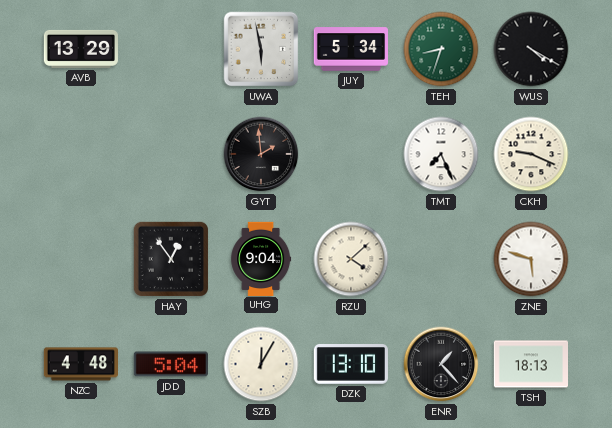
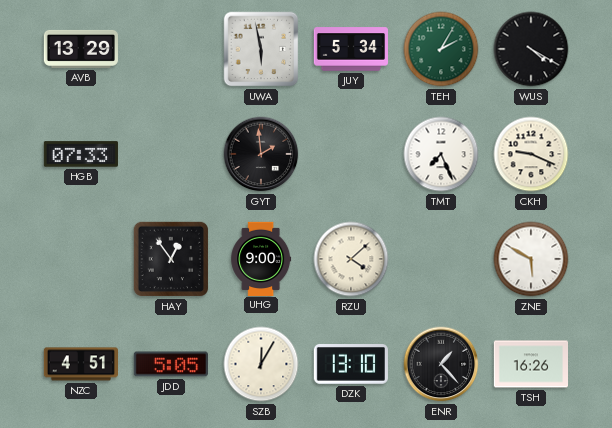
TEH: 8:33 -> 2:05 (441, 49)
HGB: none -> 07:33 (81, 154)
UHG: 9:04 -> 9:00 (261, 258)
ZNE: 5:48 -> 5:50 (531, 259)
NZC: 4:48 -> 4:51 (80, 364)
JDD: 5:04 -> 5:05 (171, 364)
TSH: 18:13 -> 16:26 (530, 364)
